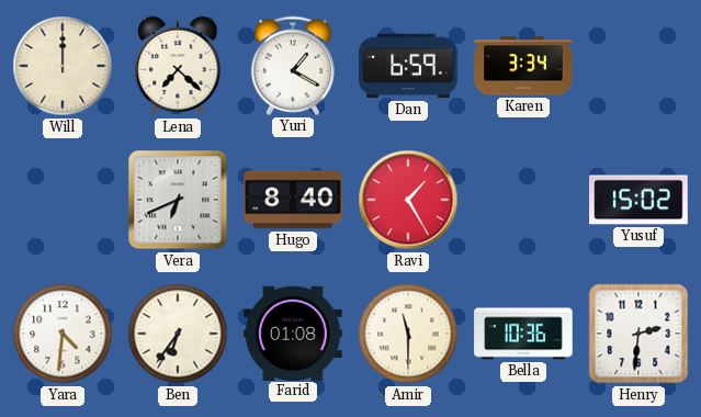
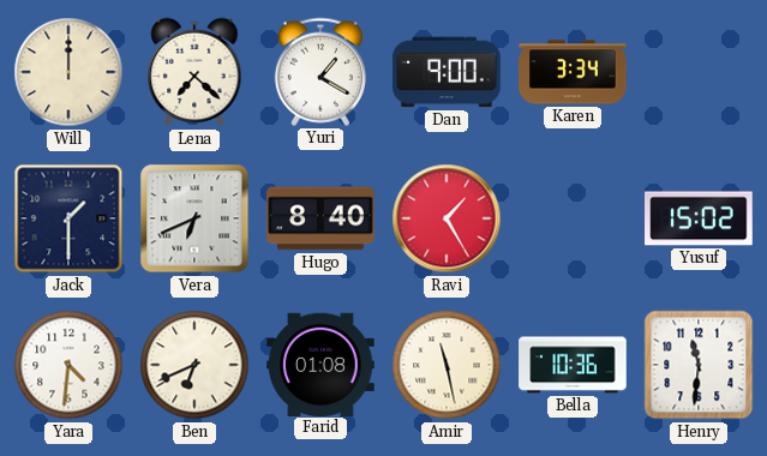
Dan: 6:59 -> 9:00 (447, 72)
Jack: none -> 1:30 (68, 218)
Ben: 6:36 -> 6:41 (194, 365)
Amir: 11:30 -> 11:28 (447, 365)
Henry: 2:31 -> 11:31 (699, 365)
